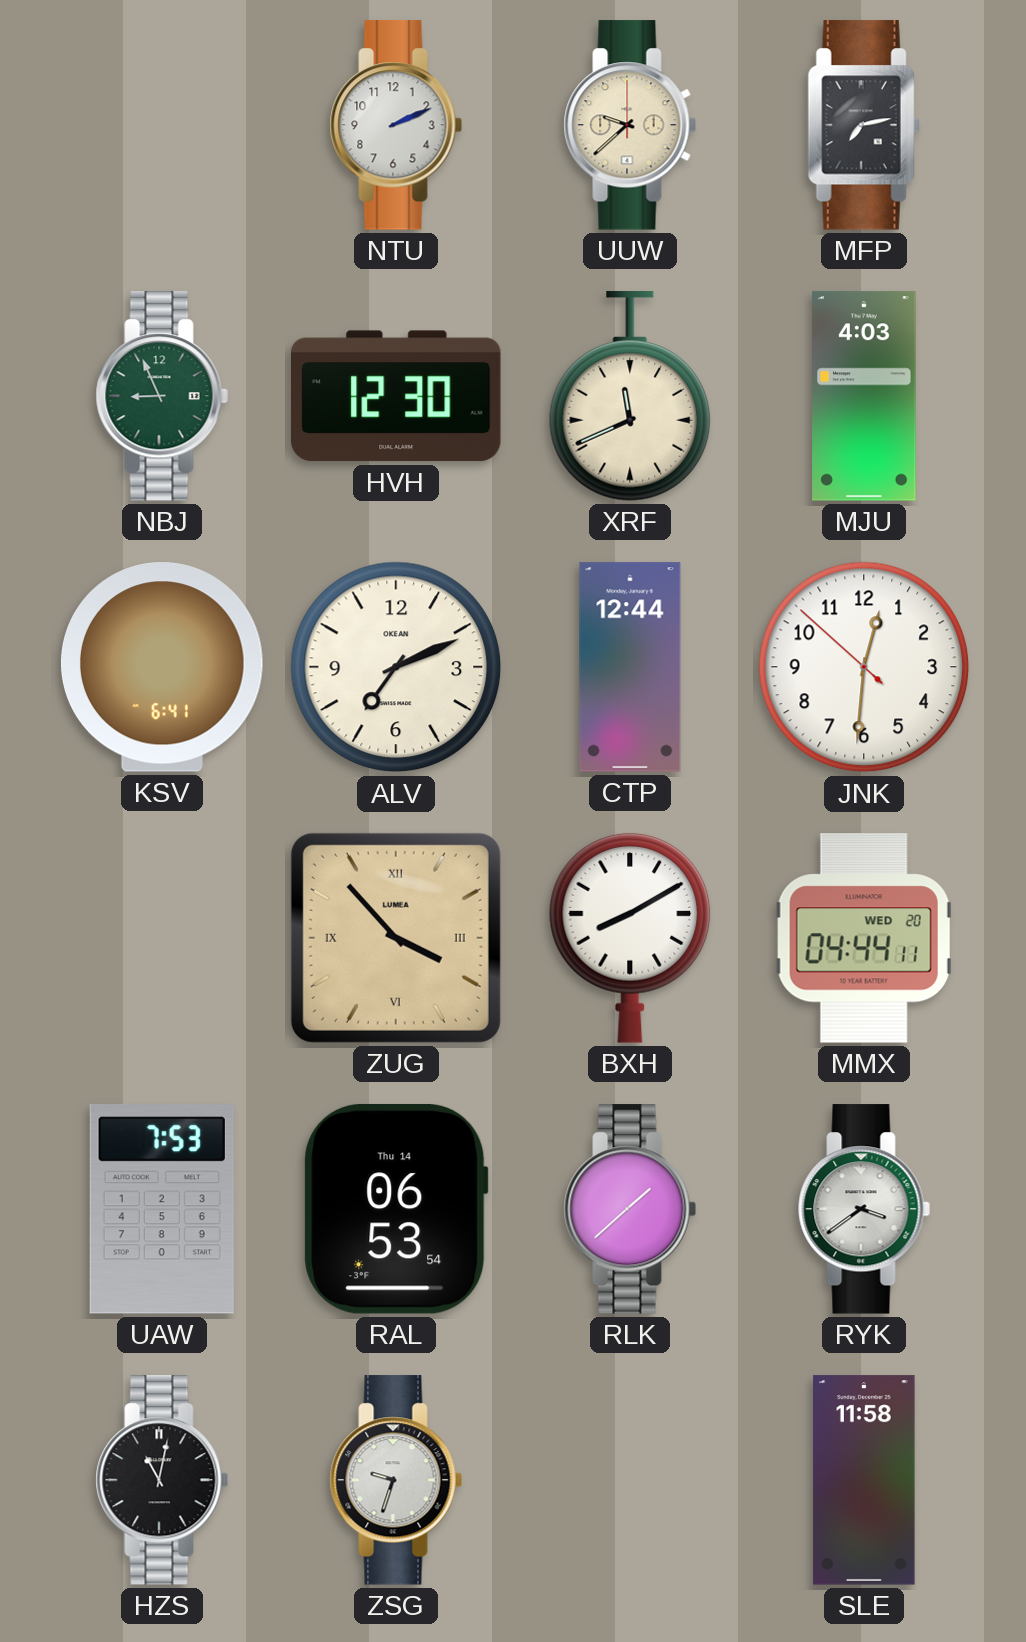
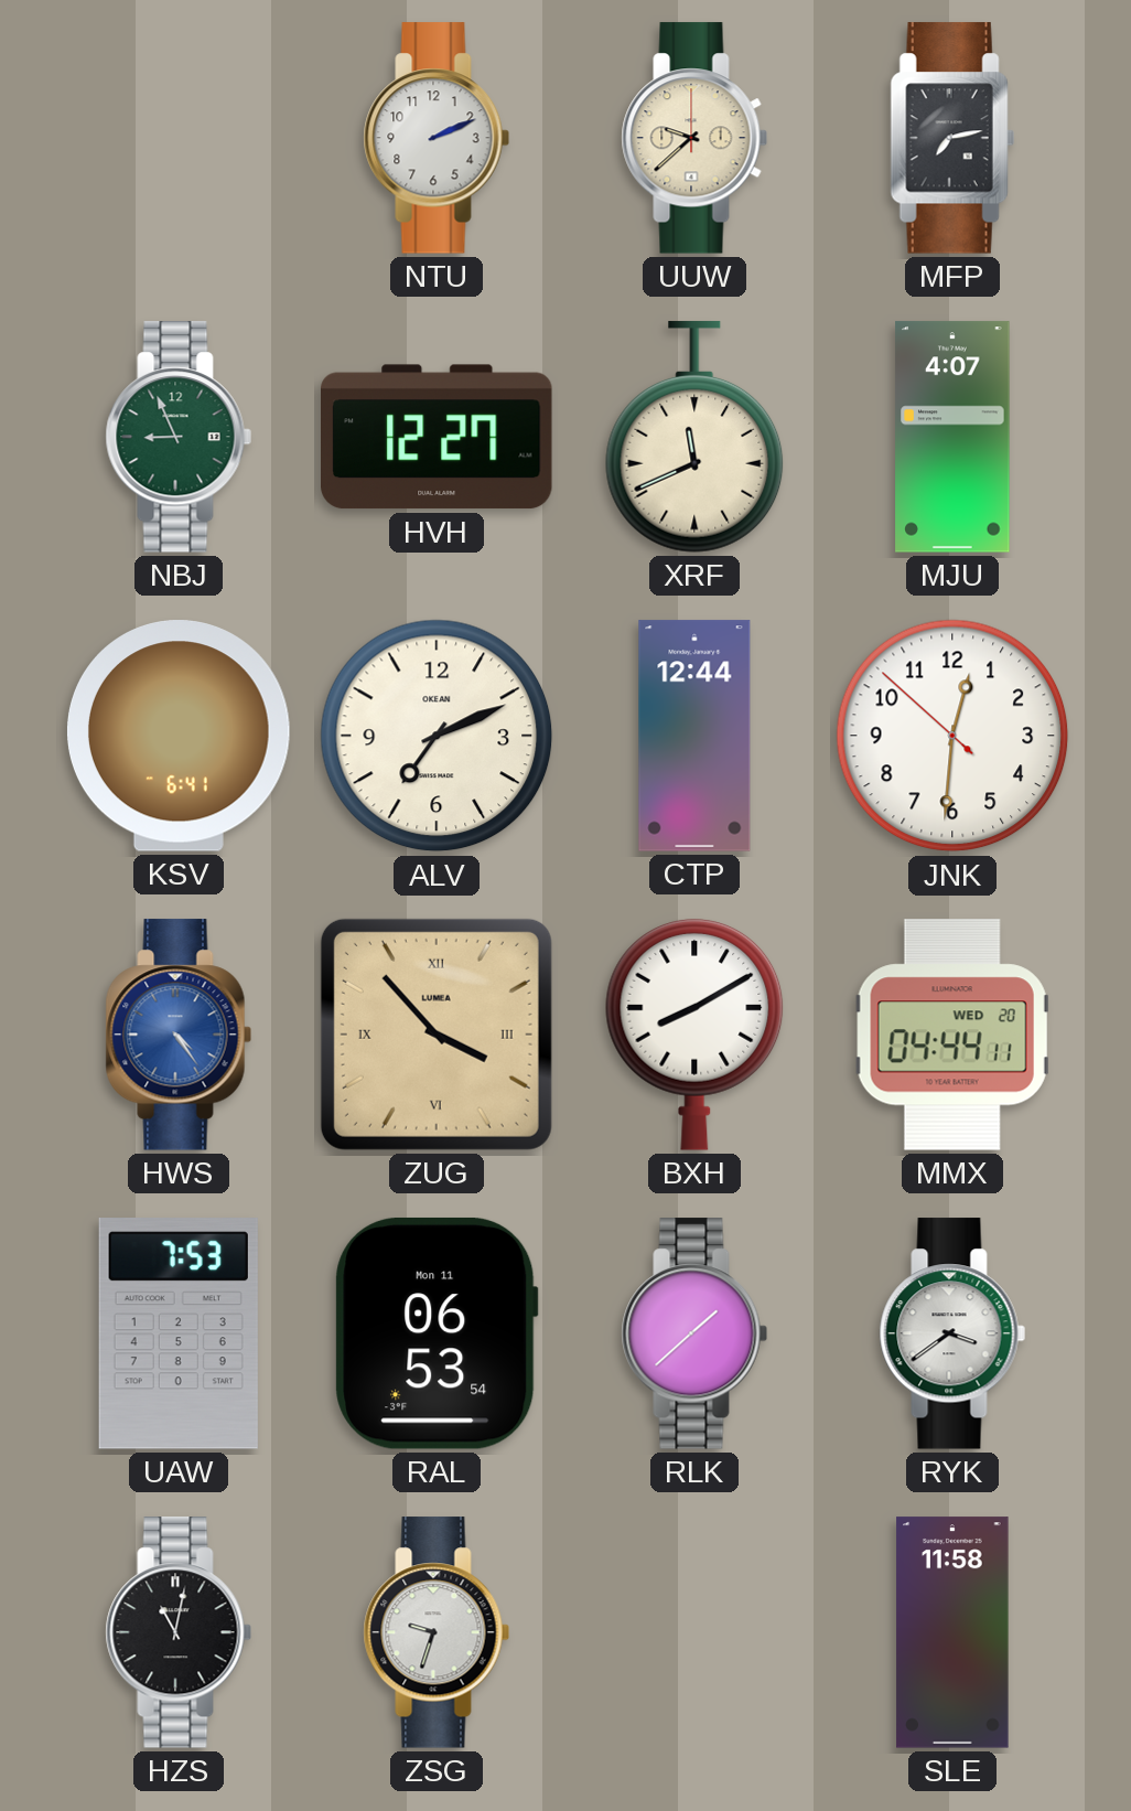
HVH: 12:30 -> 12:27 (438, 437)
MJU: 4:03 -> 4:07 (952, 437)
HWS: none -> 4:24 (179, 1035)
RAL date: Thu 14 -> Mon 11 (437, 1333)
